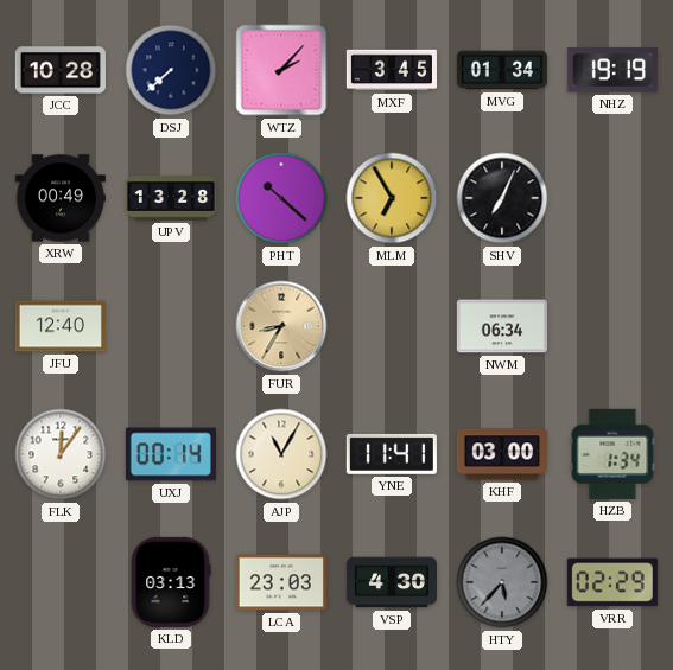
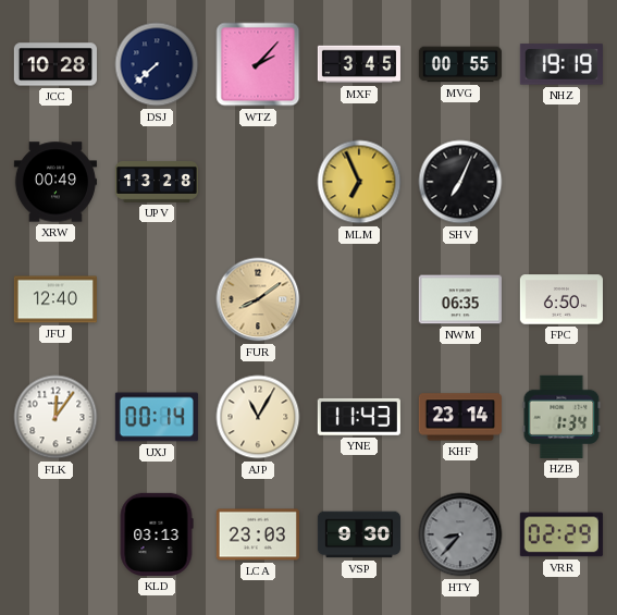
MVG: 01:34 -> 00:55 (460, 64)
PHT: 10:22 -> none (281, 198)
MLM: 6:55 -> 6:56 (359, 182)
FUR: 8:35 -> 8:09 (258, 299)
NWM: 06:34 -> 06:35 (460, 299)
FPC: none -> 6:50 (562, 299)
YNE: 11:41 -> 11:43 (359, 417)
KHF: 03:00 -> 23:14 (460, 417)
VSP: 4:30 -> 9:30 (358, 534)
HTY: 5:37 -> 8:37 (460, 534)
